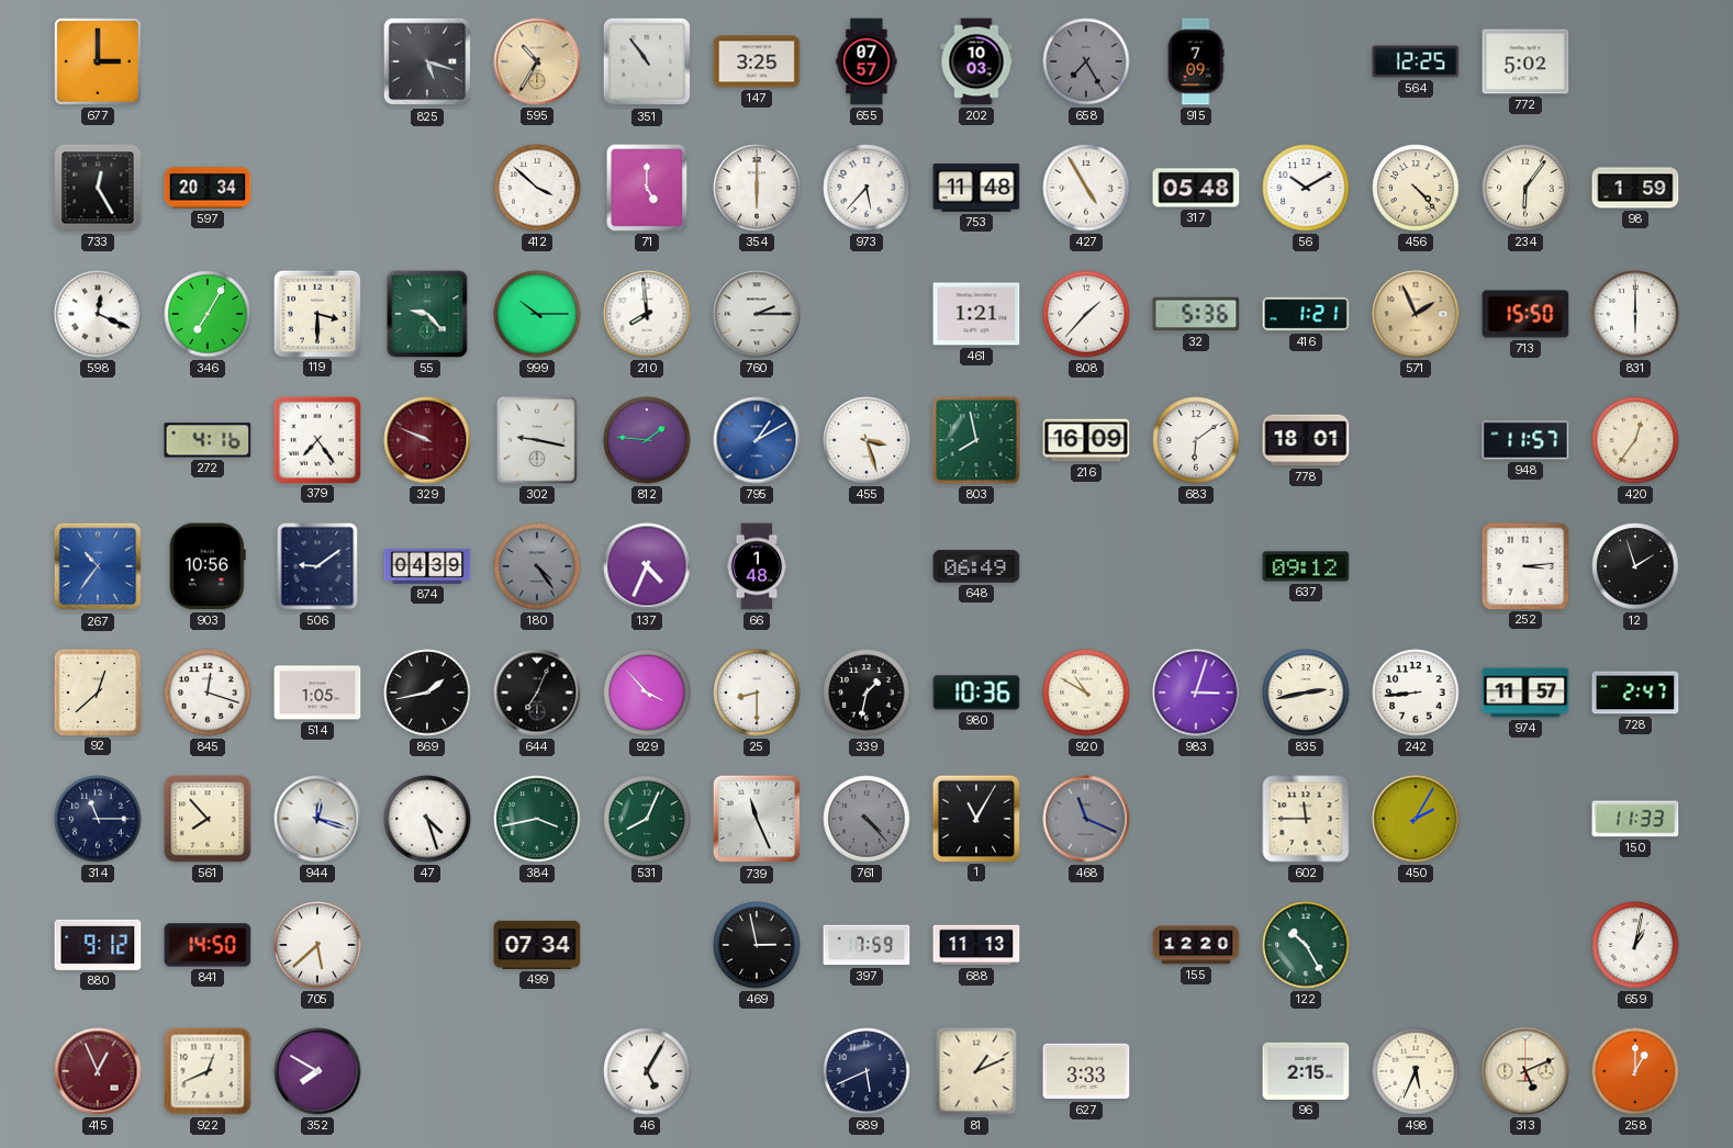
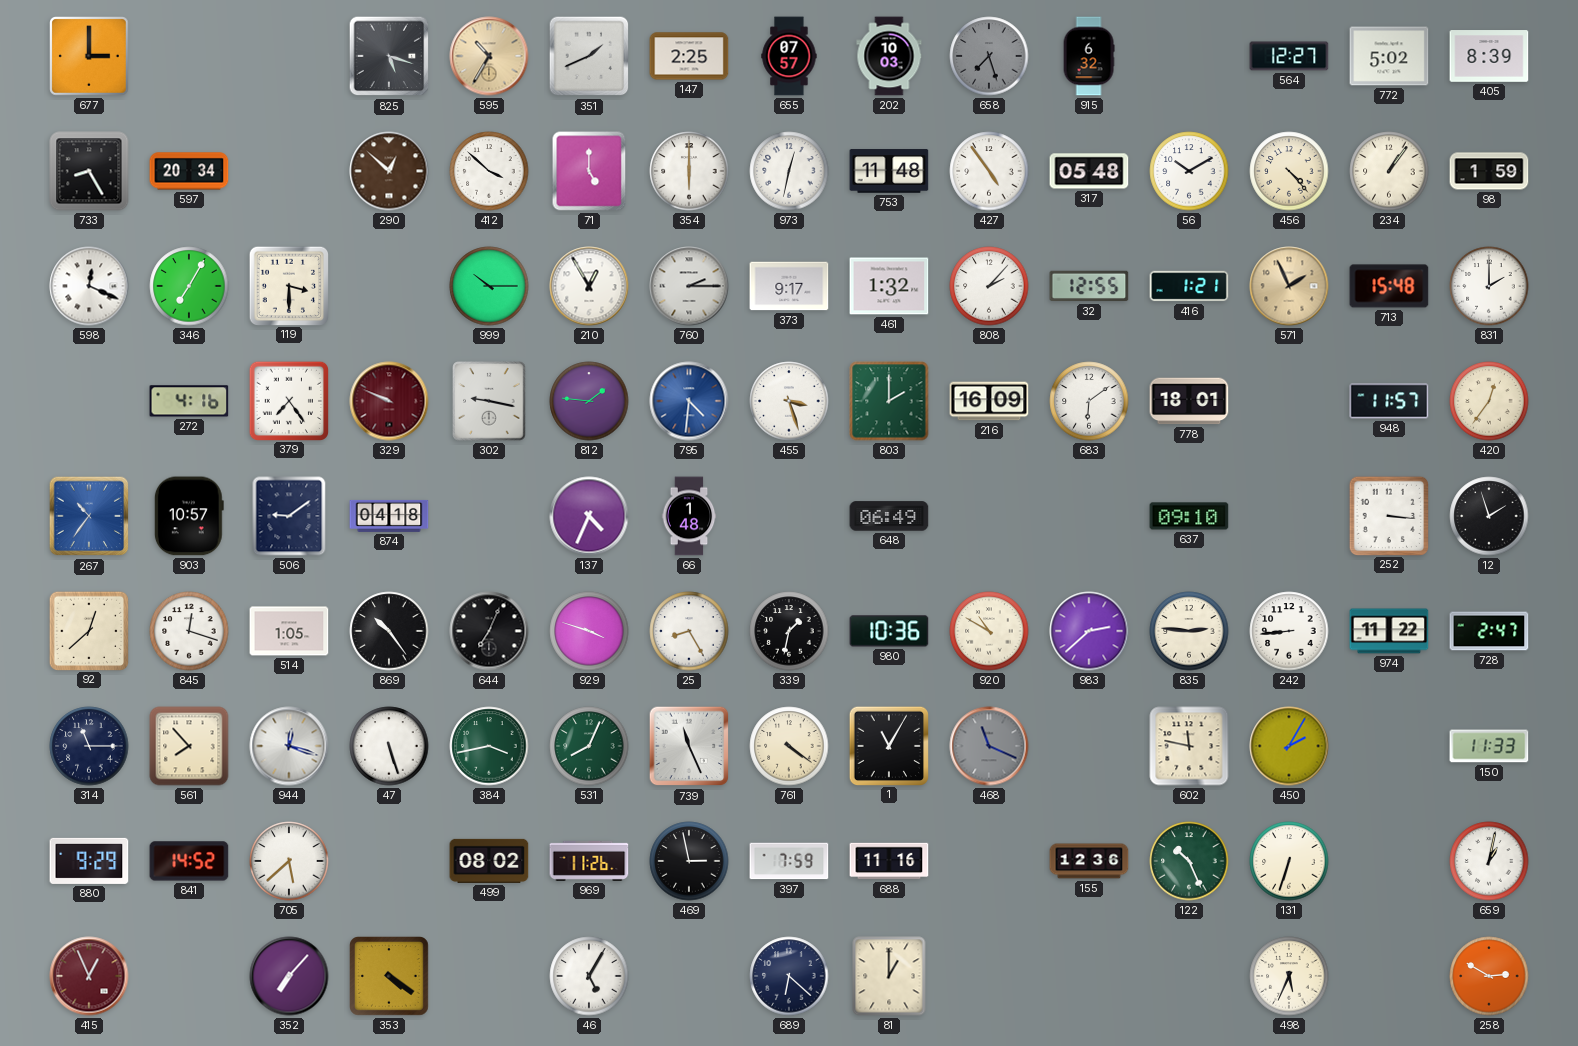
351: 10:54 -> 1:41 (589, 56)
147: 3:25 -> 2:25 (689, 56)
658: 7:25 -> 7:27 (989, 56)
915: 7:09 -> 6:32 (1089, 56)
564: 12:25 -> 12:27 (1289, 56)
405: none -> 8:39 (1489, 56)
733: 12:25 -> 8:25 (89, 171)
290: none -> 12:52 (389, 171)
973: 5:37 -> 12:32 (789, 171)
427: 4:55 -> 4:54 (989, 171)
234: 6:06 -> 1:06 (1389, 171)
55: 9:23 -> none (427, 314)
210: 7:59 -> 12:55 (589, 286)
373: none -> 9:17 (789, 286)
461: 1:21 -> 1:32 (889, 286)
808: 1:37 -> 2:07 (989, 286)
32: 5:36 -> 12:55 (1089, 286)
713: 15:50 -> 15:48 (1389, 286)
831: 6:00 -> 2:00 (1489, 286)
795: 1:10 -> 4:31 (689, 401)
803: 7:58 -> 2:00 (889, 401)
903: 10:56 -> 10:57 (189, 516)
874: 04:39 -> 04:18 (389, 516)
180: 4:24 -> none (537, 566)
637: 09:12 -> 09:10 (1189, 516)
252: 3:14 -> 3:16 (1388, 515)
869: 1:43 -> 10:24 (389, 631)
929: 3:53 -> 3:48 (589, 631)
25: 8:30 -> 8:25 (689, 631)
983: 3:03 -> 2:38 (1089, 631)
835: 2:43 -> 2:46 (1189, 631)
974: 11:57 -> 11:22 (1389, 631)
47: 4:27 -> 5:27 (389, 746)
761: 4:23 -> 4:21 (789, 746)
761 dial: grey -> cream (789, 746)
602: 11:45 -> 11:47 (1189, 746)
880: 9:12 -> 9:29 (89, 861)
841: 14:50 -> 14:52 (189, 861)
499: 07:34 -> 08:02 (489, 861)
969: none -> 11:26 (589, 861)
688: 11:13 -> 11:16 (889, 861)
155: 12:20 -> 12:36 (1089, 861)
122: 10:25 -> 10:26 (1189, 861)
131: none -> 6:33 (1289, 861)
922: 12:41 -> none (208, 1071)
352: 7:50 -> 7:07 (289, 976)
353: none -> 4:21 (390, 977)
689: 5:41 -> 6:22 (789, 976)
81: 1:11 -> 1:00 (889, 976)
627: 3:33 -> none (1086, 1071)
96: 2:15 -> none (1306, 1071)
313: 5:11 -> none (1525, 1071)
258: 1:00 -> 2:50 (1489, 976)
